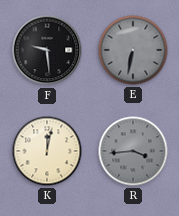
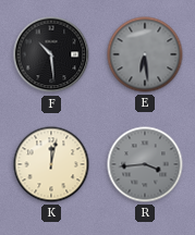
F: 9:29 -> 10:29 (51, 54)
E: 6:32 -> 6:29 (145, 54)
